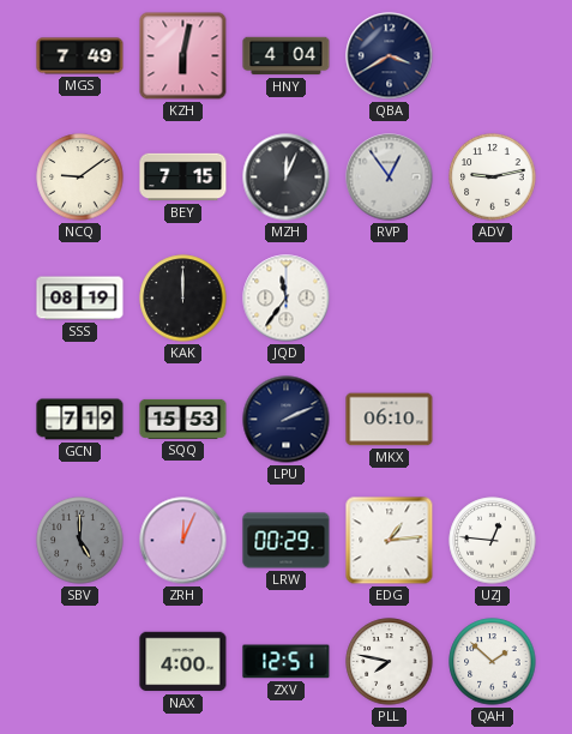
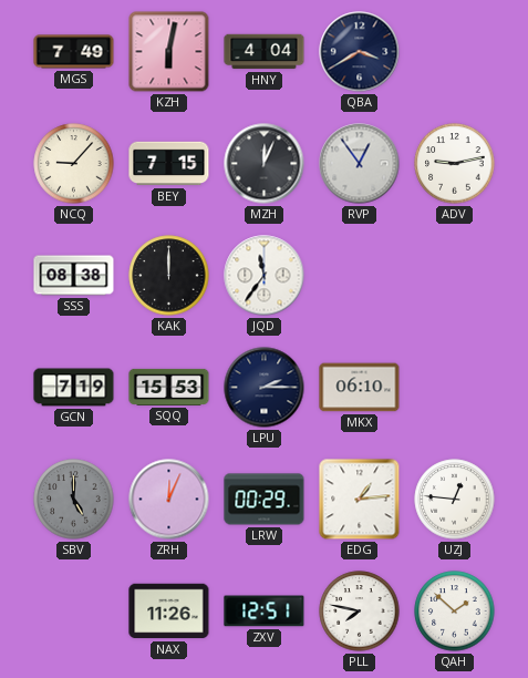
NCQ: 9:09 -> 9:07 (74, 164)
SSS: 08:19 -> 08:38 (74, 276)
LPU: 2:11 -> 2:15 (265, 388)
NAX: 4:00 -> 11:26 (169, 612)
